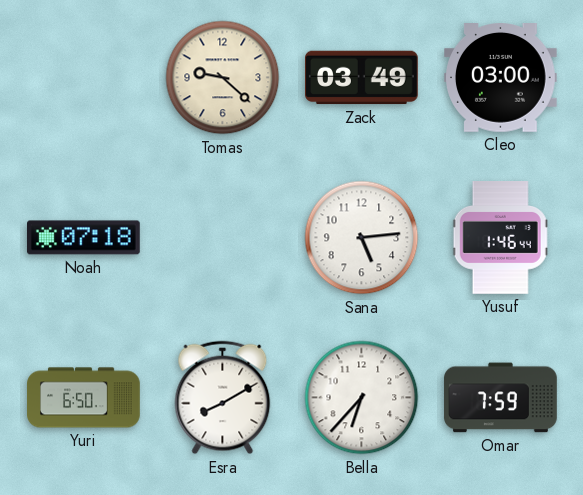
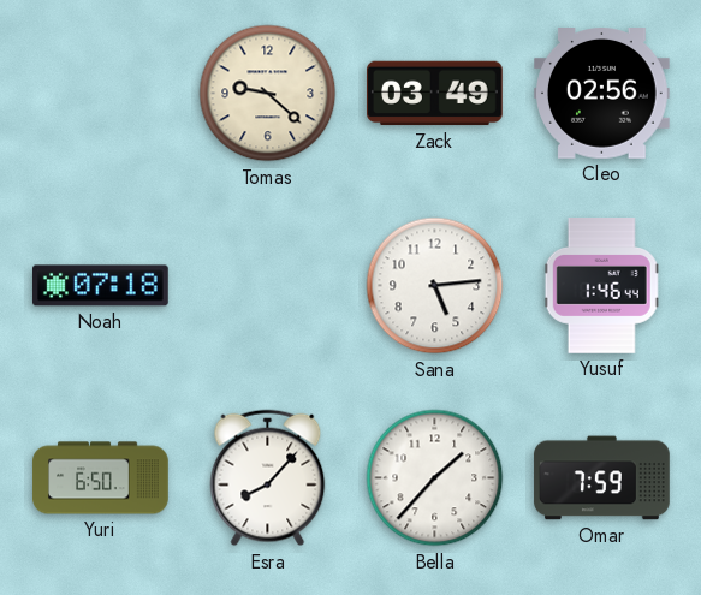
Cleo: 03:00 -> 02:56 (602, 94)
Esra: 8:10 -> 8:07 (268, 478)
Bella: 6:37 -> 1:37 (435, 478)
